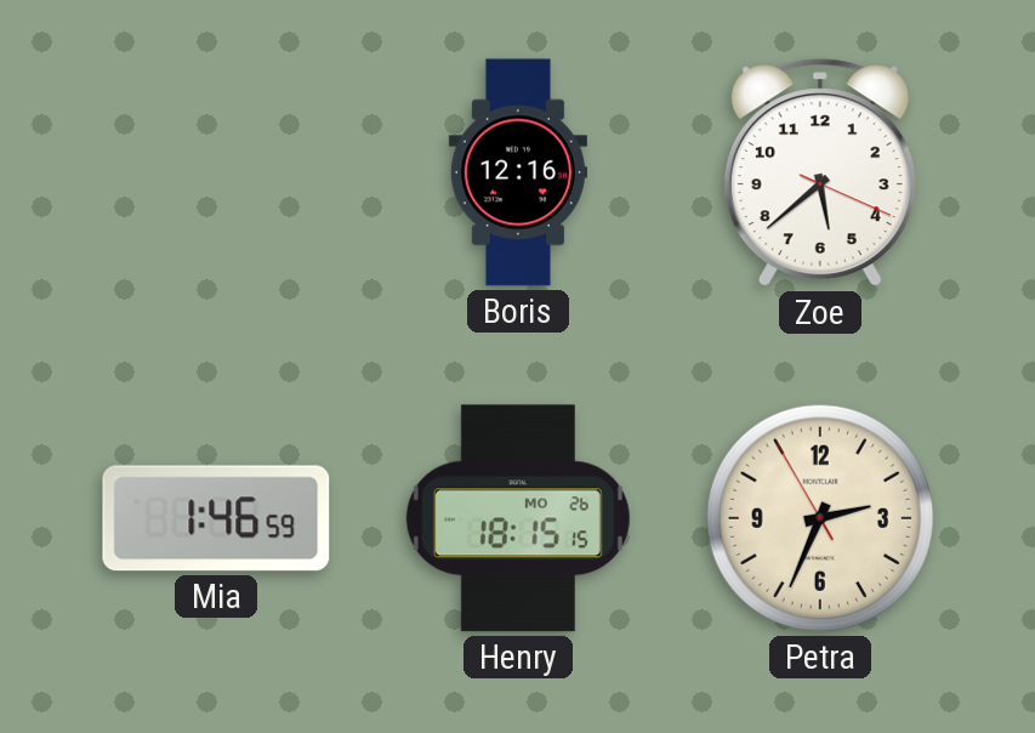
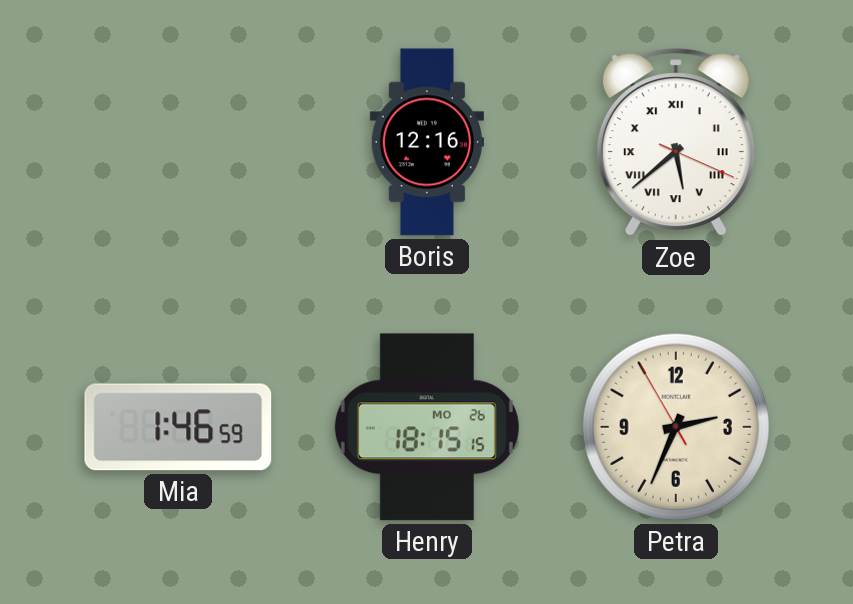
Zoe numerals: Arabic -> Roman (676, 143)
